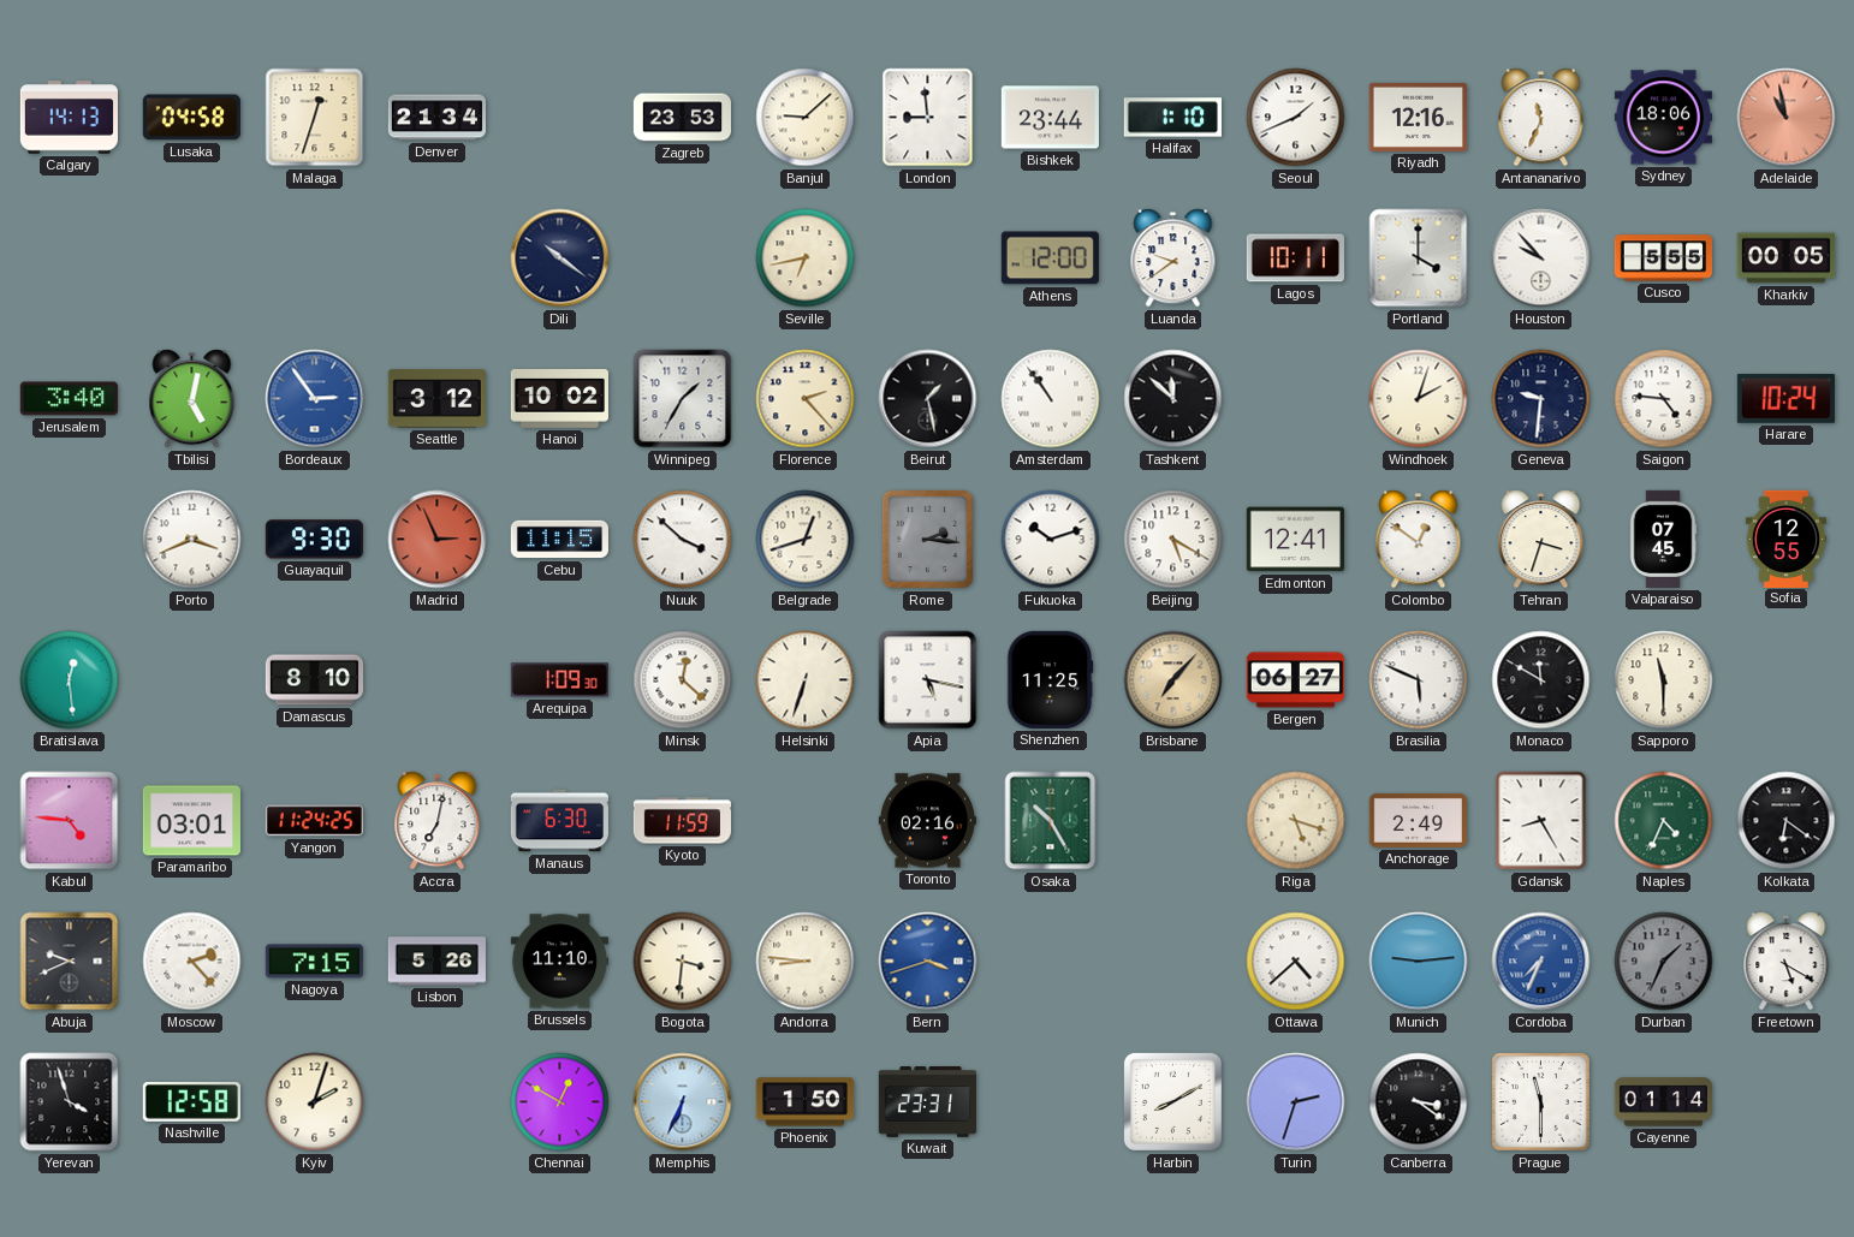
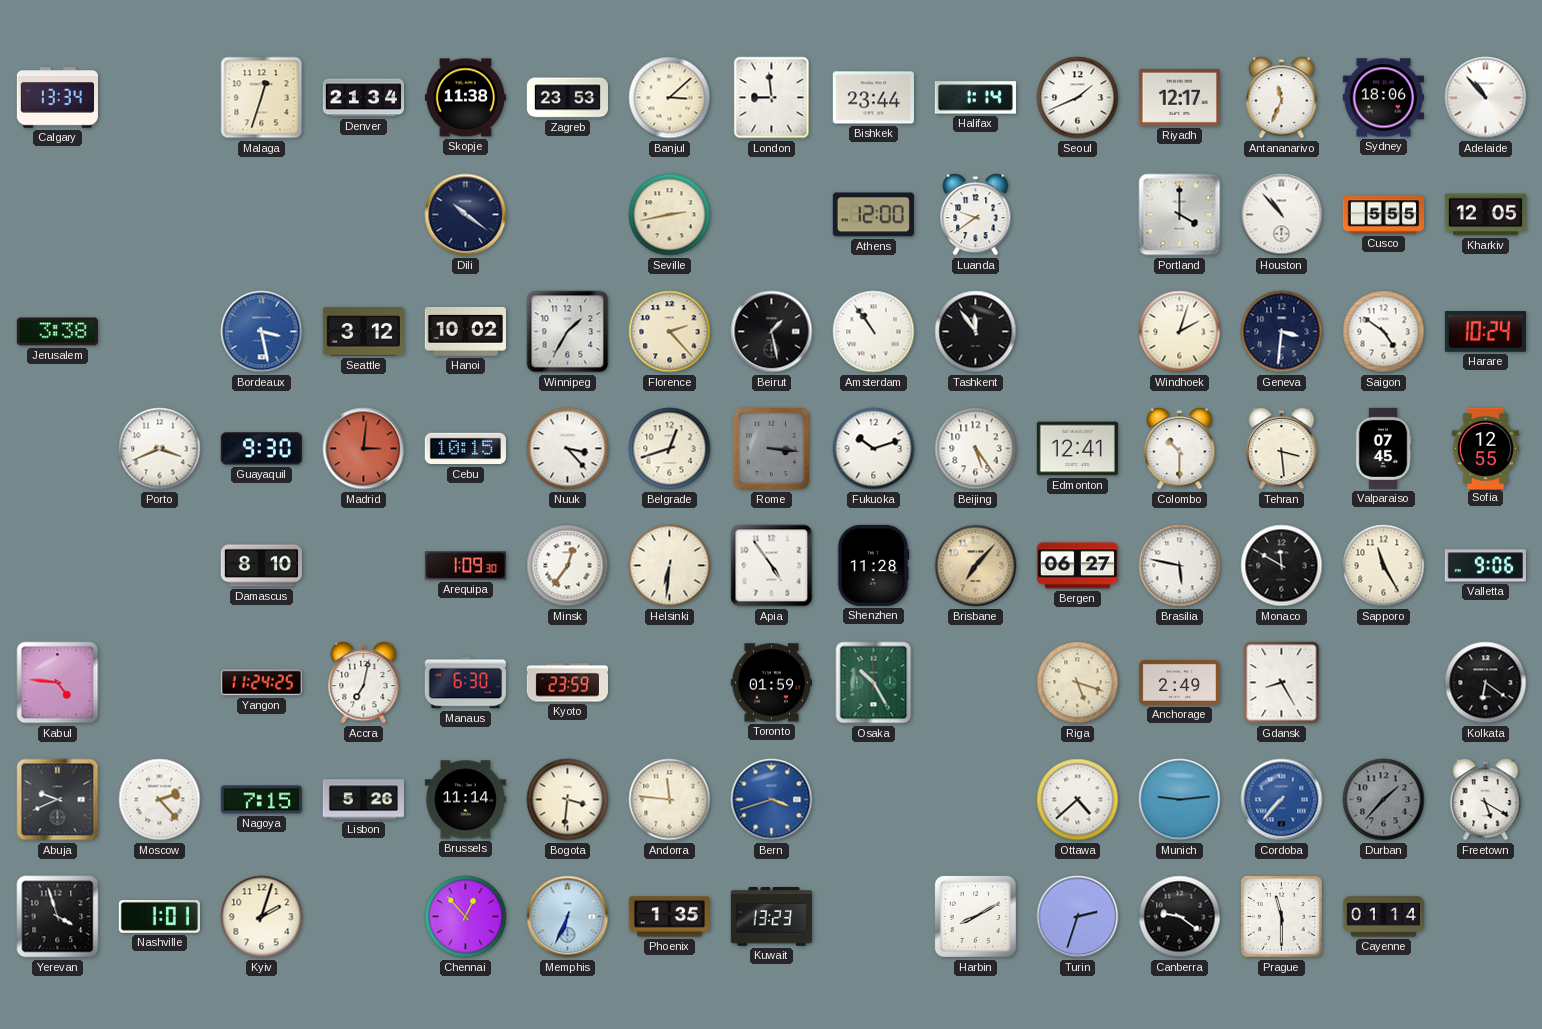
Calgary: 14:13 -> 13:34 (57, 98)
Lusaka: 04:58 -> none (191, 118)
Skopje: none -> 11:38 (465, 98)
Banjul: 9:08 -> 3:08 (670, 98)
Halifax: 1:10 -> 1:14 (975, 98)
Riyadh: 12:16 -> 12:17 (1179, 97)
Adelaide: 10:58 -> 10:53 (1486, 98)
Adelaide dial: salmon -> white (1486, 98)
Seville: 6:43 -> 2:43 (670, 215)
Lagos: 10:11 -> none (1295, 258)
Houston: 9:53 -> 10:53 (1282, 215)
Kharkiv: 00:05 -> 12:05 (1485, 215)
Jerusalem: 3:40 -> 3:38 (57, 332)
Tbilisi: 5:02 -> none (192, 399)
Bordeaux: 2:54 -> 3:28 (262, 332)
Tashkent: 11:52 -> 11:54 (976, 332)
Geneva: 9:31 -> 3:31 (1282, 332)
Saigon: 4:46 -> 4:51 (1384, 332)
Madrid: 2:56 -> 3:01 (364, 449)
Cebu: 11:15 -> 10:15 (465, 449)
Nuuk: 3:52 -> 3:23 (568, 449)
Rome: 2:16 -> 3:16 (772, 449)
Beijing: 5:20 -> 5:24 (976, 449)
Colombo: 12:51 -> 10:30 (1180, 449)
Tehran: 3:33 -> 3:29 (1282, 449)
Bratislava: 12:29 -> none (70, 680)
Minsk: 12:22 -> 12:36 (568, 566)
Helsinki: 6:33 -> 6:31 (670, 566)
Apia: 5:17 -> 4:54 (772, 566)
Shenzhen: 11:25 -> 11:28 (873, 565)
Brasilia: 5:49 -> 5:47 (1180, 566)
Sapporo: 11:30 -> 11:25 (1384, 566)
Valletta: none -> 9:06 (1485, 566)
Paramaribo: 03:01 -> none (191, 821)
Kyoto: 11:59 -> 23:59 (567, 683)
Toronto: 02:16 -> 01:59 (771, 683)
Naples: 4:34 -> none (1664, 821)
Brussels: 11:10 -> 11:14 (465, 800)
Andorra: 8:46 -> 11:46 (670, 800)
Cordoba: 7:34 -> 7:37 (1282, 800)
Durban: 1:34 -> 1:37 (1384, 800)
Nashville: 12:58 -> 1:01 (159, 917)
Chennai: 12:50 -> 12:53 (466, 917)
Phoenix: 1:50 -> 1:35 (669, 917)
Kuwait: 23:31 -> 13:23 (771, 917)
Canberra: 3:21 -> 9:21 (1180, 917)
